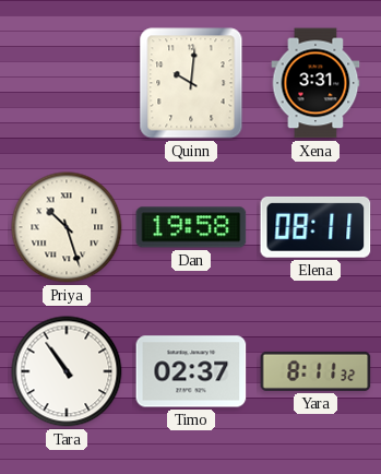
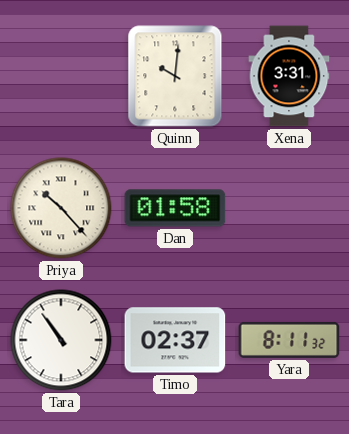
Priya: 10:27 -> 10:23 (61, 208)
Dan: 19:58 -> 01:58 (175, 208)
Elena: 08:11 -> none (315, 227)
